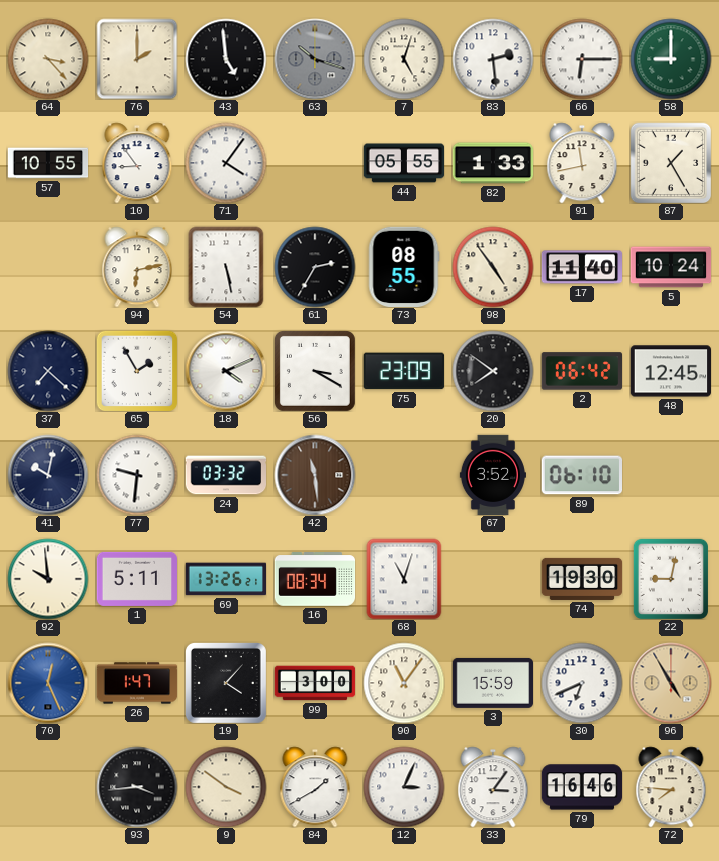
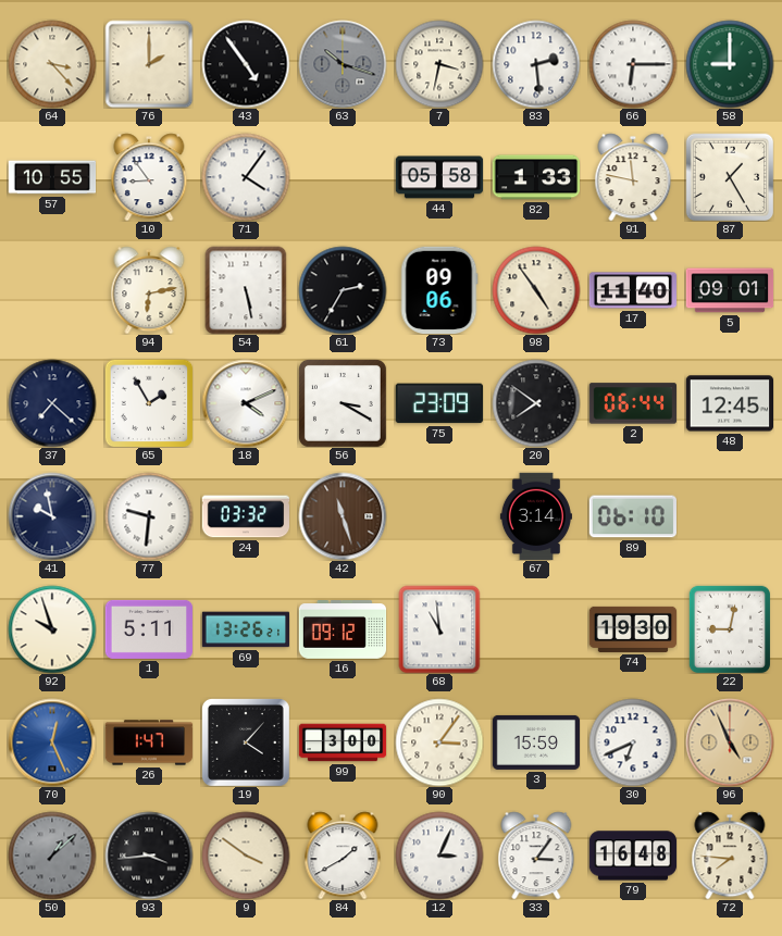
43: 4:59 -> 4:54 (246, 64)
7: 5:03 -> 3:32 (439, 64)
44: 05:55 -> 05:58 (439, 177)
91: 11:43 -> 11:47 (633, 177)
73: 08:55 -> 09:06 (439, 289)
5: 10:24 -> 09:01 (730, 290)
2: 06:42 -> 06:44 (632, 403)
41: 10:02 -> 9:58 (52, 516)
42: 11:29 -> 11:27 (343, 516)
67: 3:52 -> 3:14 (536, 516)
92: 9:59 -> 9:57 (52, 629)
16: 08:34 -> 09:12 (343, 629)
68: 11:03 -> 10:59 (439, 629)
90: 11:06 -> 3:06 (439, 742)
96: 4:55 -> 4:56 (730, 742)
50: none -> 1:08 (52, 856)
79: 16:46 -> 16:48 (633, 856)
